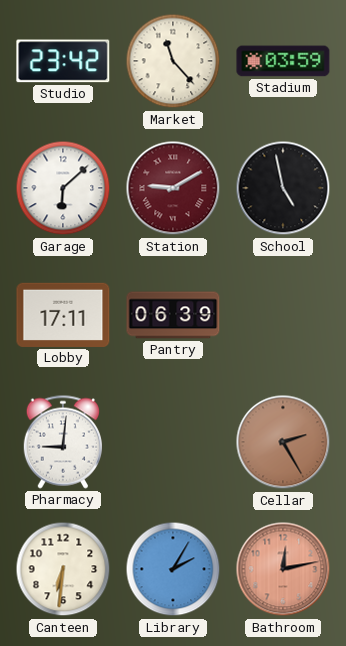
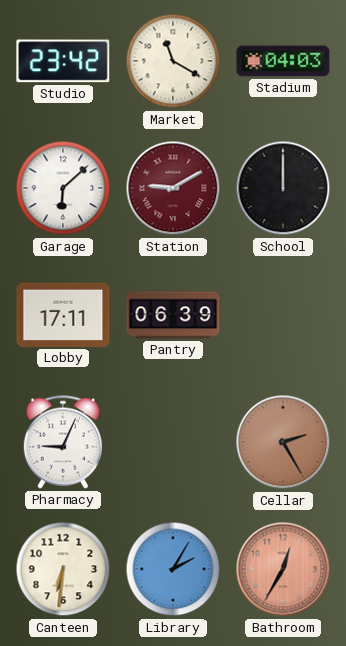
Market: 11:23 -> 11:20 (173, 61)
Stadium: 03:59 -> 04:03 (283, 61)
School: 4:58 -> 12:00 (283, 188)
Pharmacy: 9:01 -> 9:04 (62, 442)
Bathroom: 12:13 -> 12:35 (283, 569)
